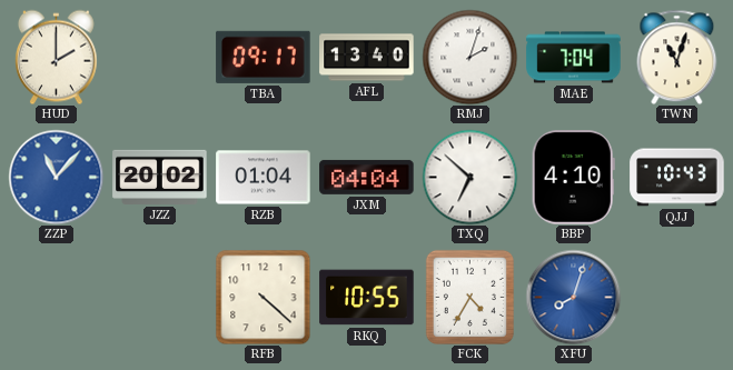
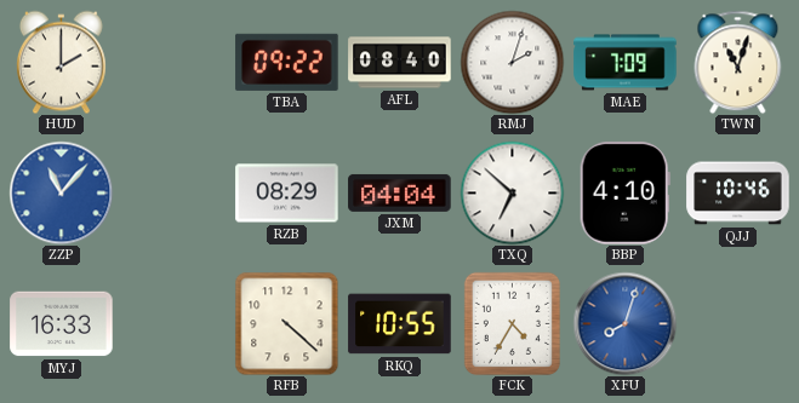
TBA: 09:17 -> 09:22 (287, 62)
AFL: 13:40 -> 08:40 (400, 63)
MAE: 7:04 -> 7:09 (626, 63)
JZZ: 20:02 -> none (160, 177)
RZB: 01:04 -> 08:29 (287, 194)
QJJ: 10:43 -> 10:46 (738, 194)
MYJ: none -> 16:33 (62, 324)
